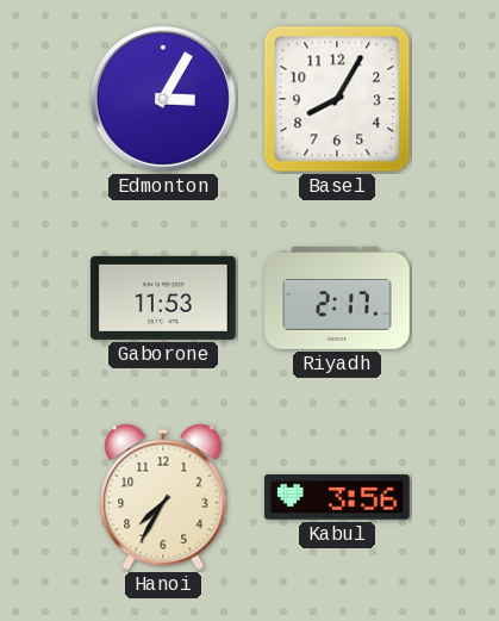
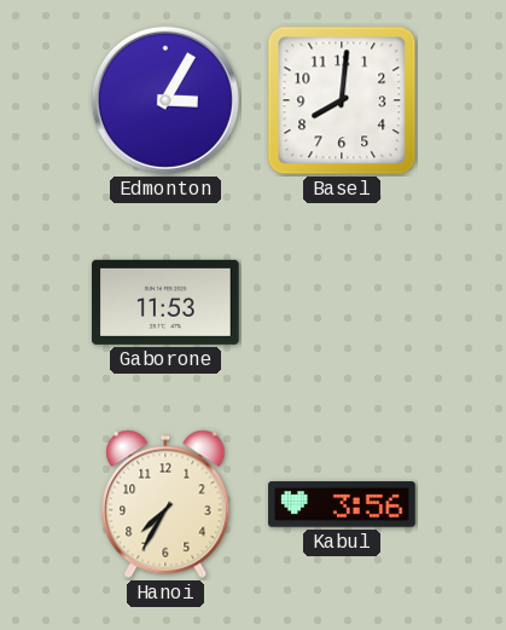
Basel: 8:05 -> 8:01 (342, 100)
Riyadh: 2:17 -> none (337, 299)
